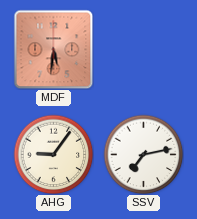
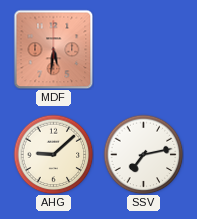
AHG: 9:06 -> 9:08 (53, 154)
